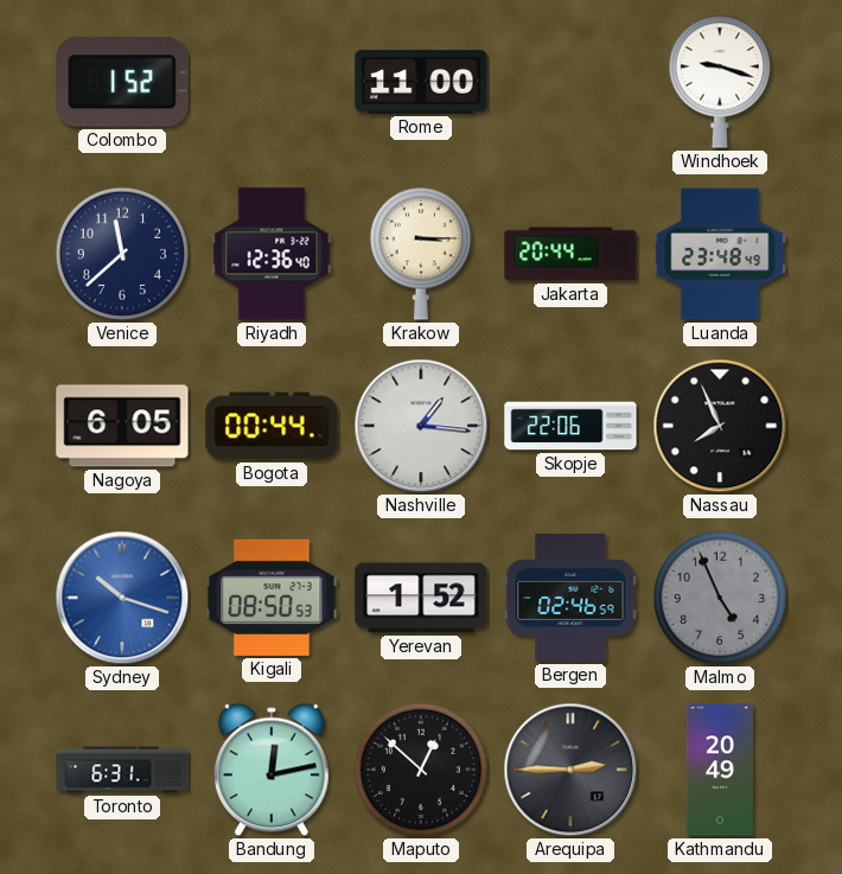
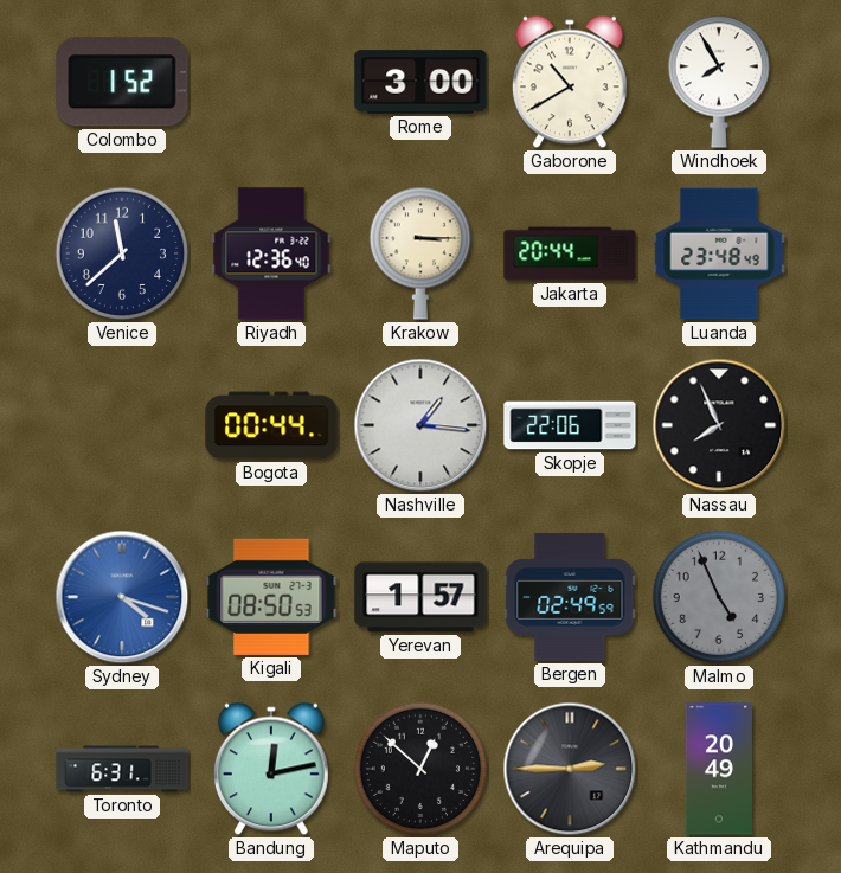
Rome: 11:00 -> 3:00 (420, 82)
Gaborone: none -> 10:40 (570, 82)
Windhoek: 9:18 -> 7:55 (719, 82)
Nagoya: 6:05 -> none (122, 426)
Sydney: 10:18 -> 4:18 (122, 597)
Yerevan: 1:52 -> 1:57 (420, 597)
Bergen: 02:46 -> 02:49 (570, 597)
